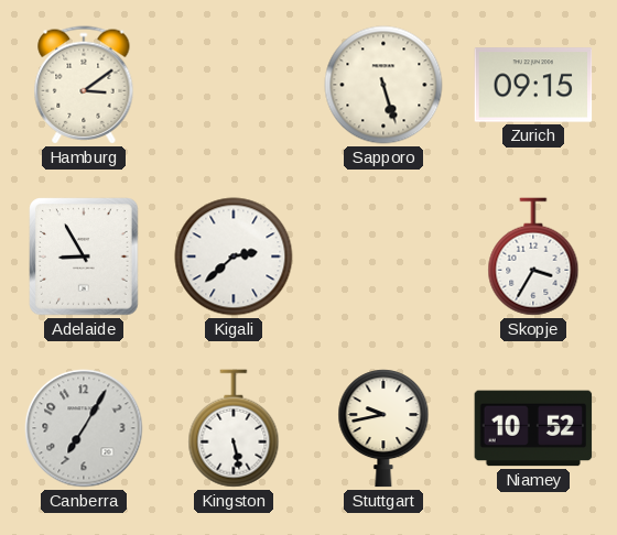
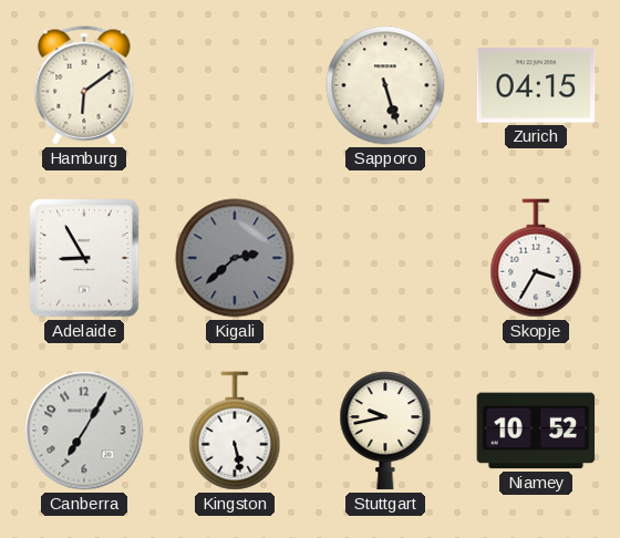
Hamburg: 3:09 -> 6:09 (84, 85)
Zurich: 09:15 -> 04:15 (536, 85)
Kigali dial: white -> grey (235, 258)
